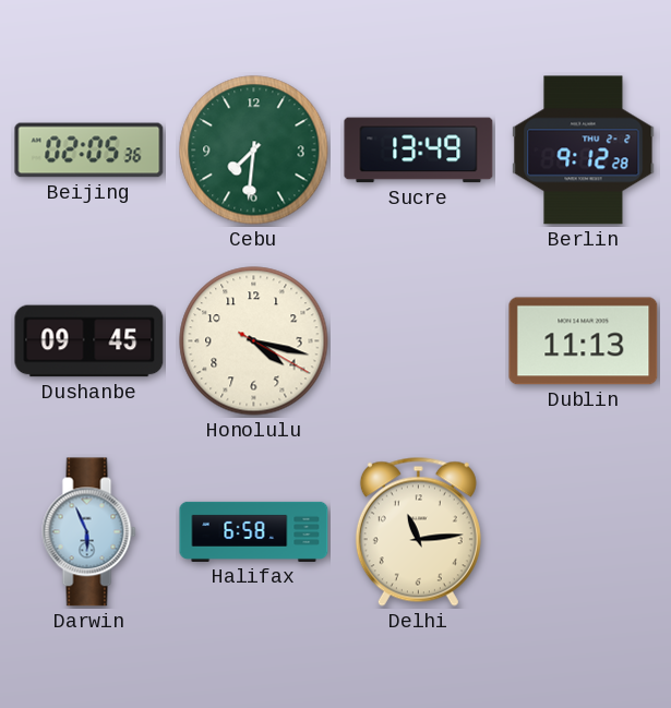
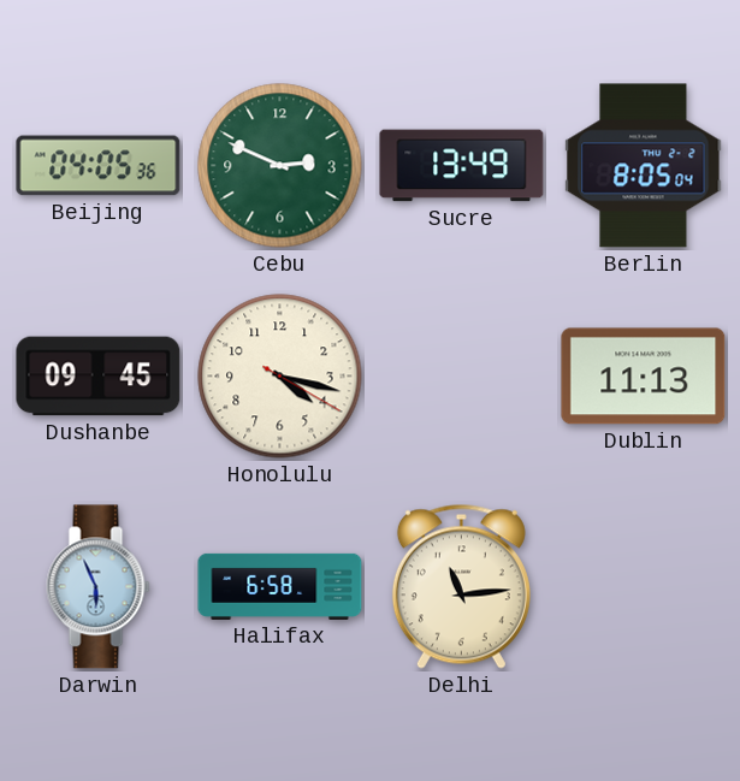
Beijing: 02:05 -> 04:05 (99, 166)
Cebu: 7:31 -> 2:49 (280, 166)
Berlin: 9:12 -> 8:05 (644, 166)
